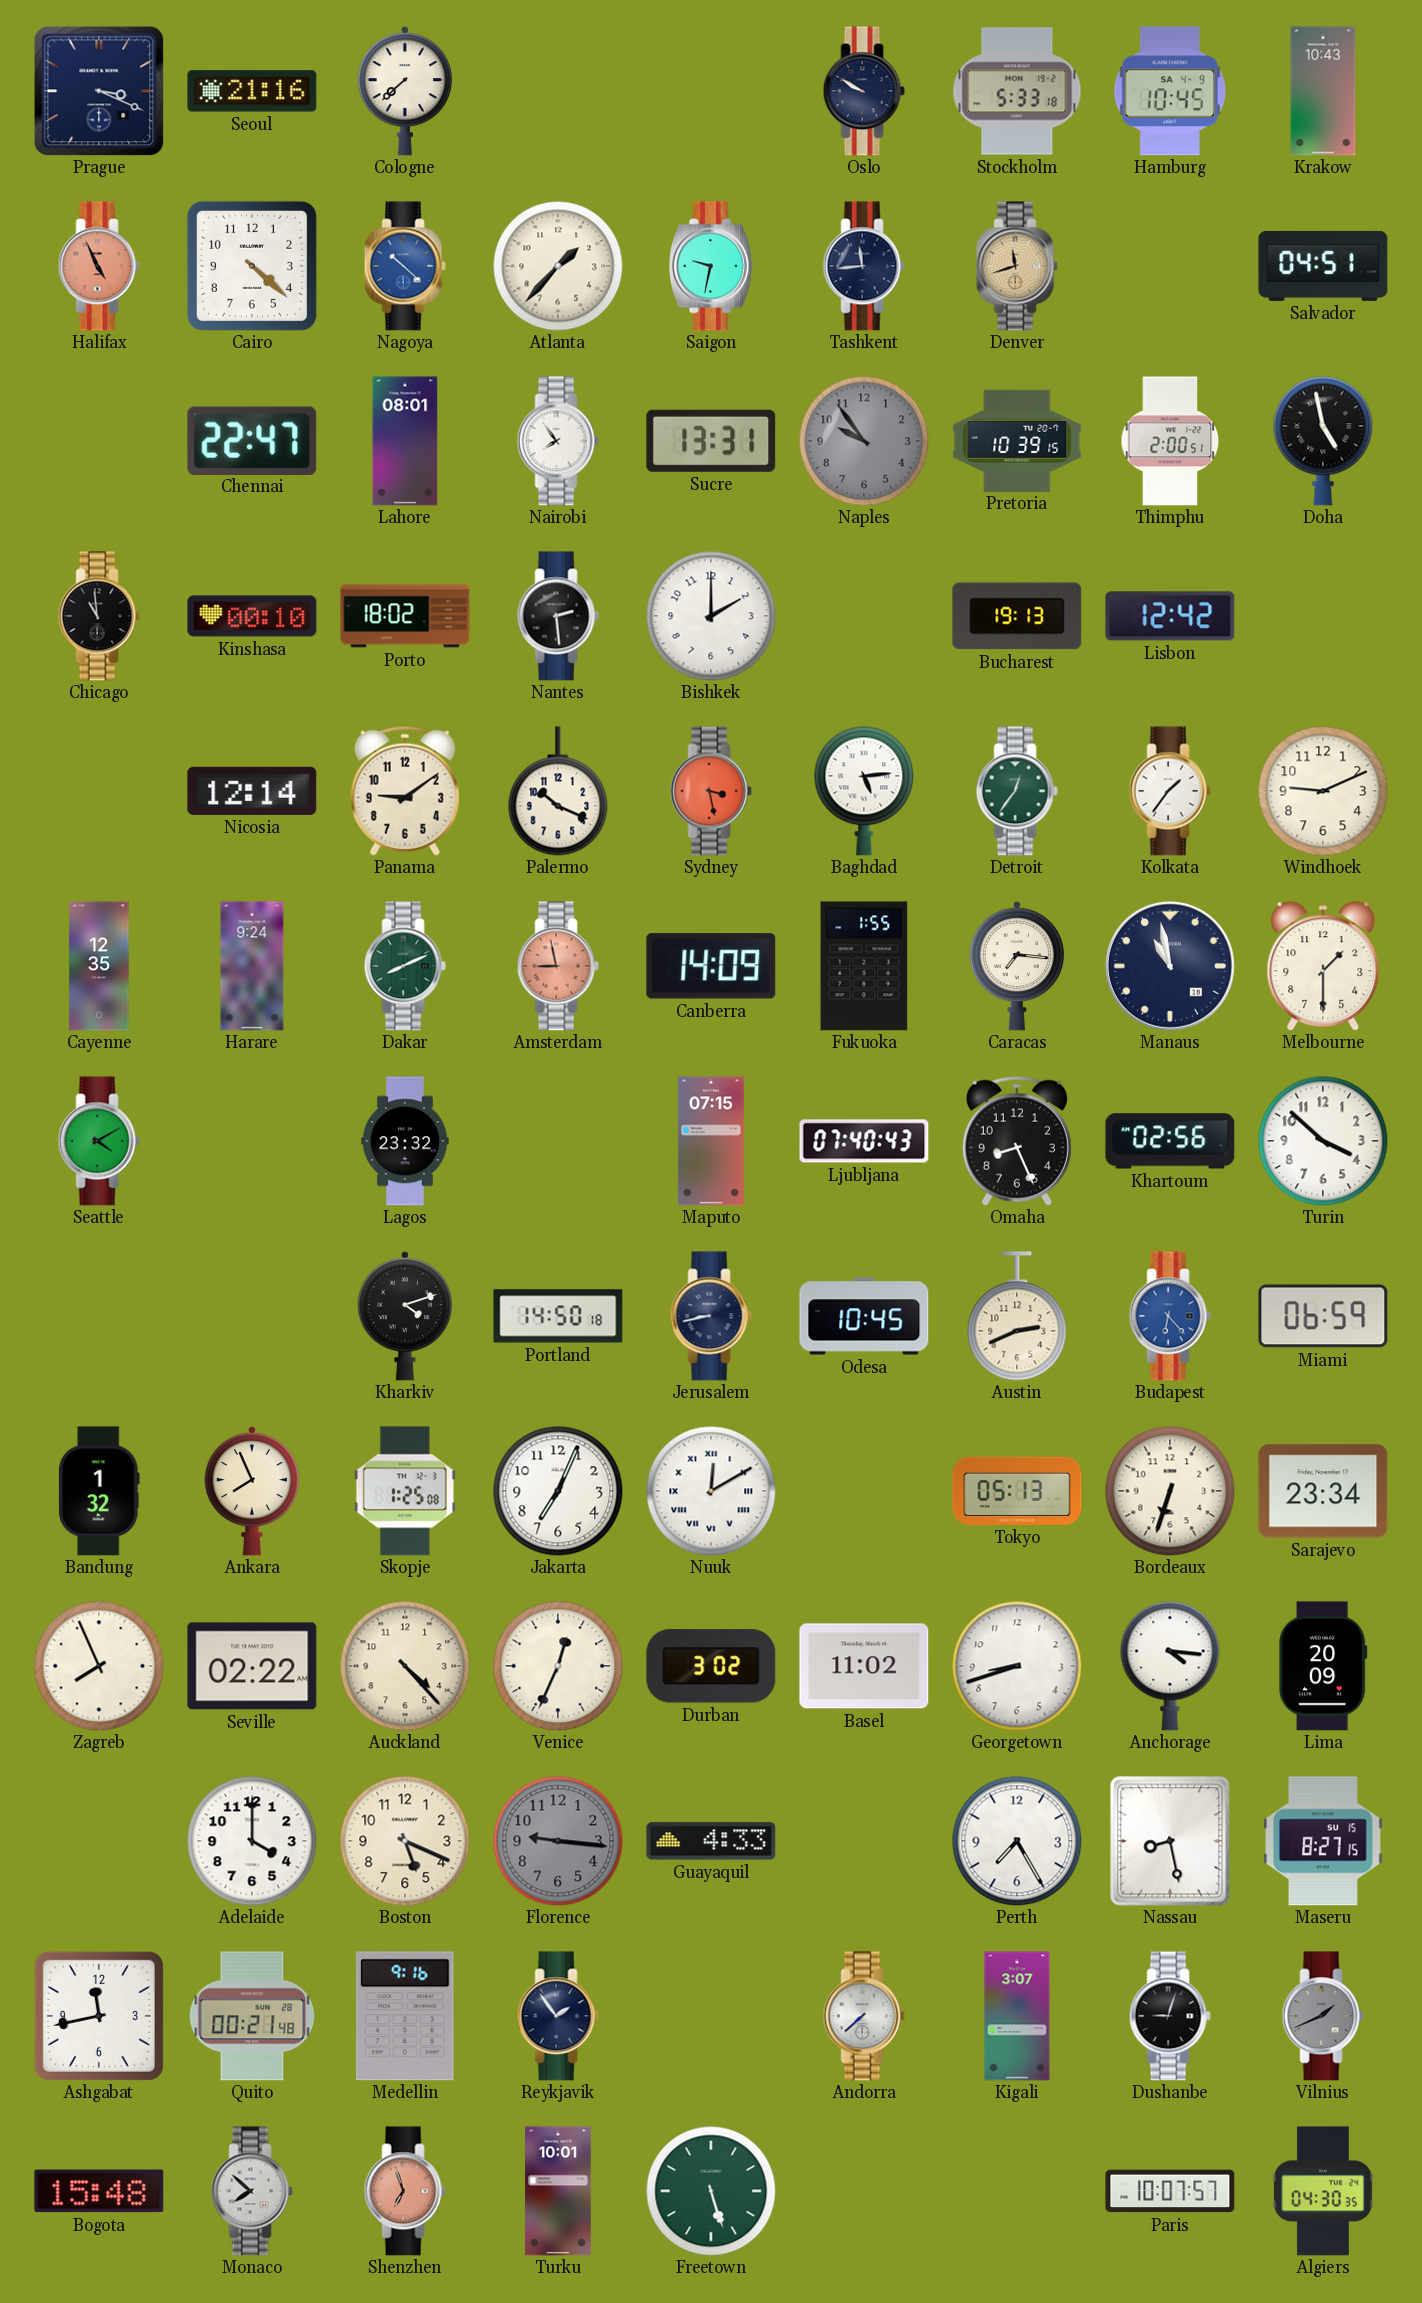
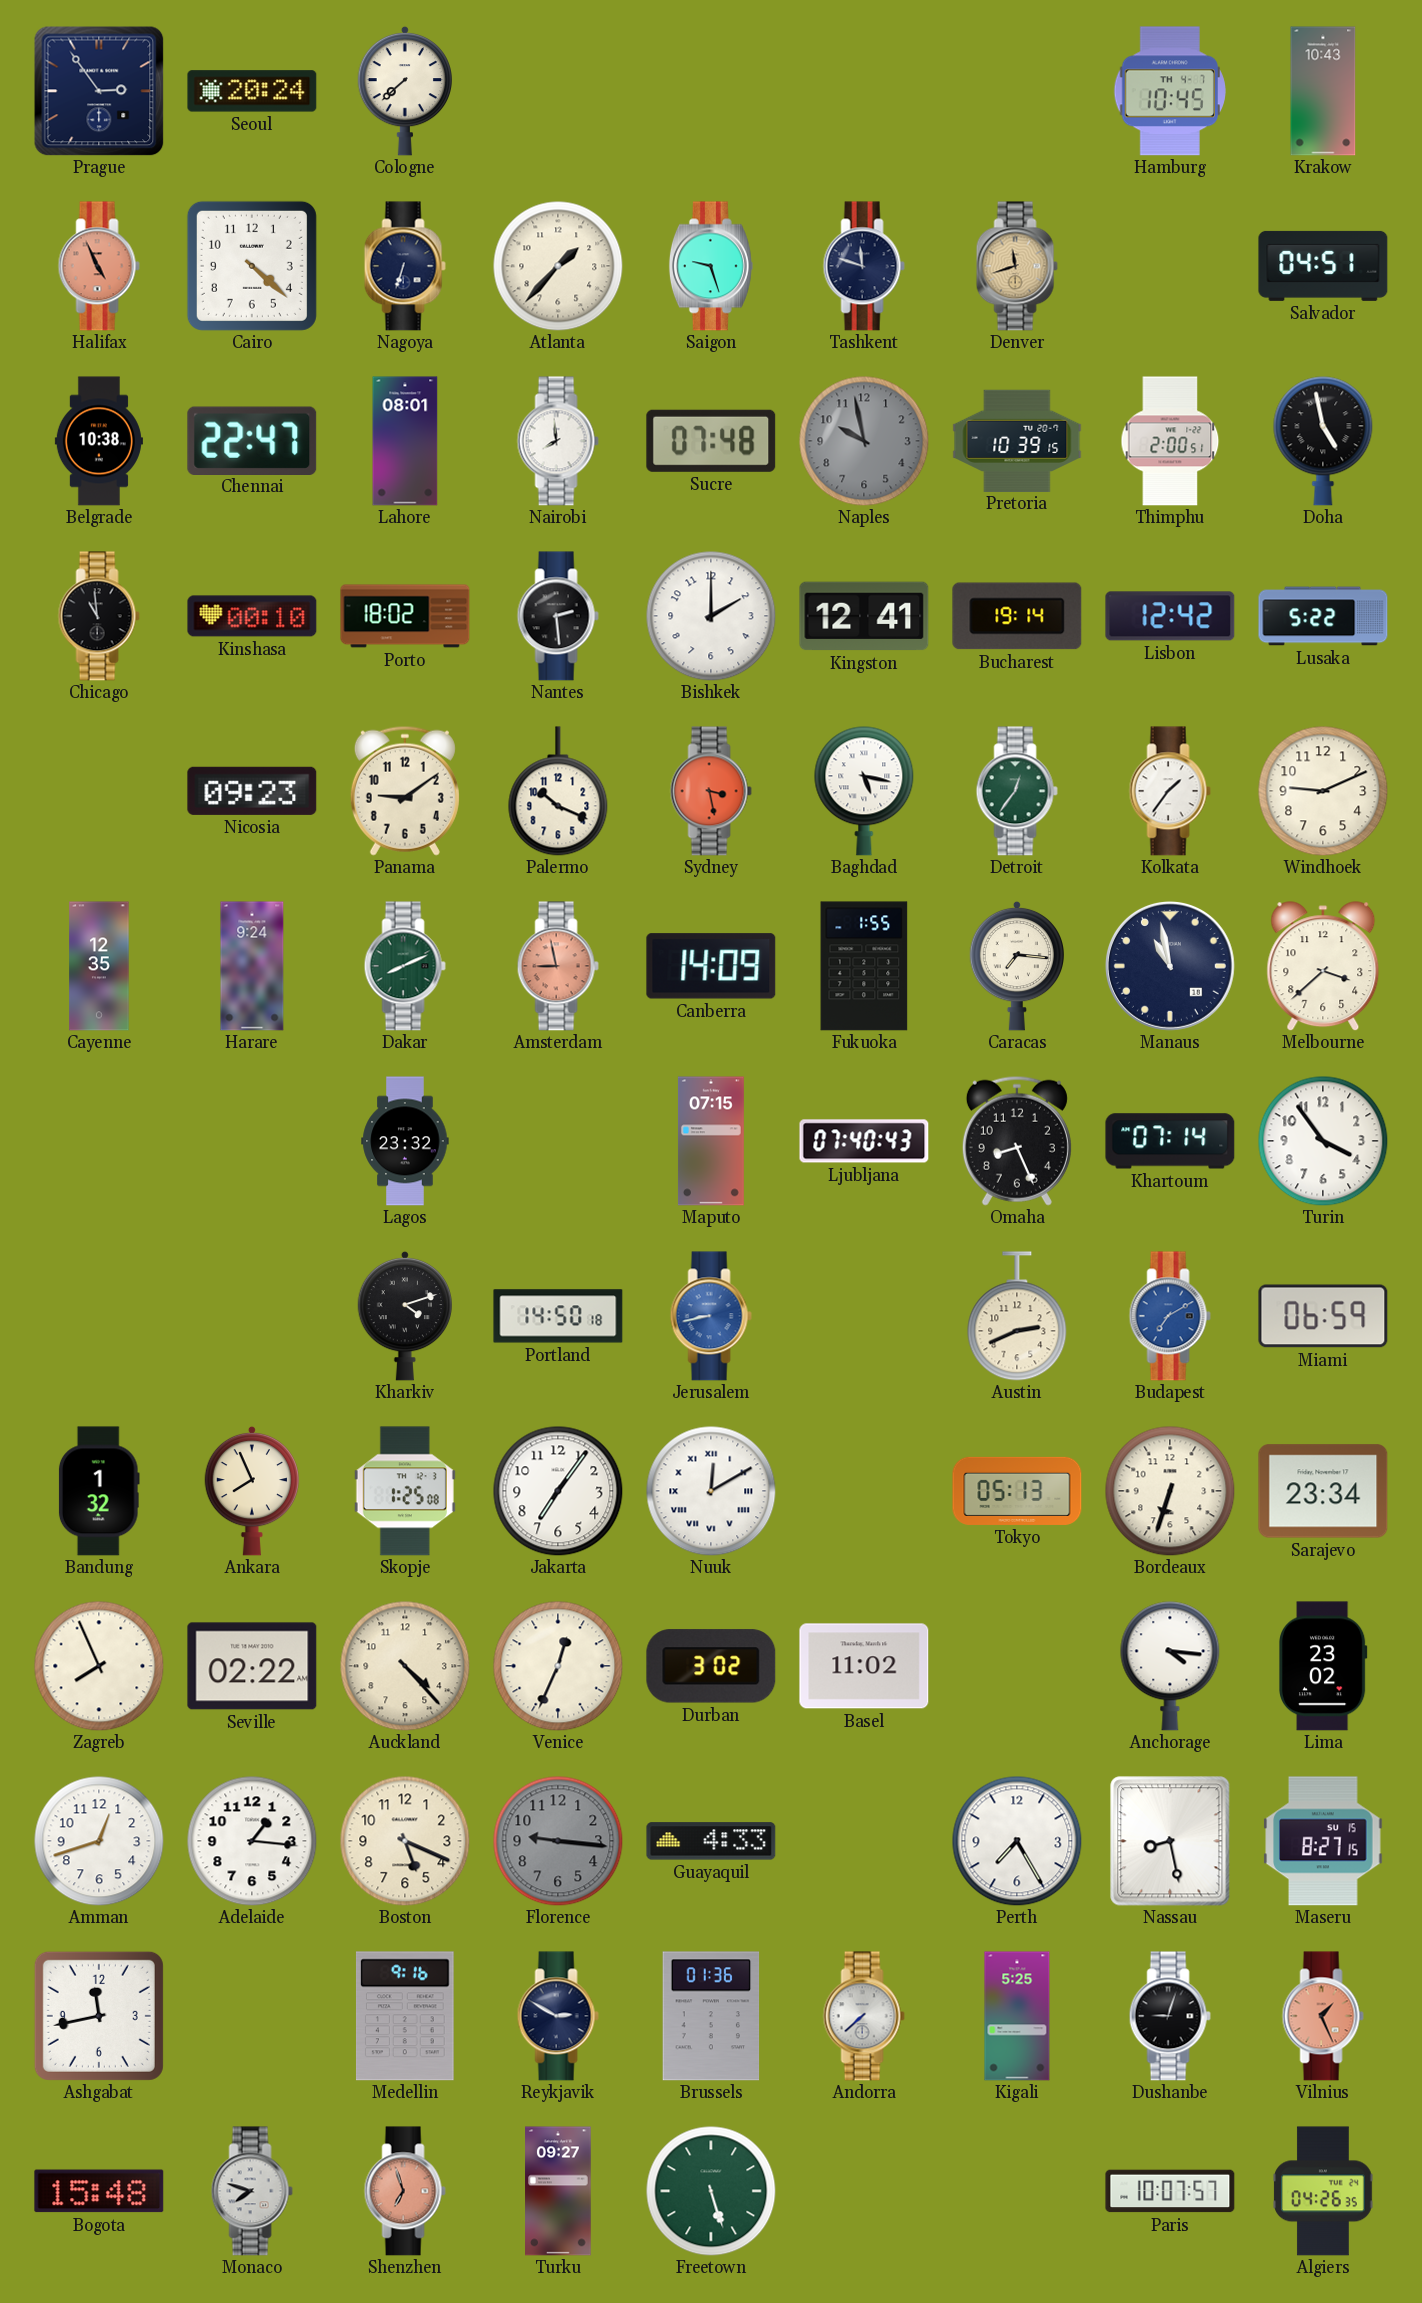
Prague: 3:19 -> 2:54 (99, 91)
Seoul: 21:16 -> 20:24 (252, 91)
Oslo: 9:50 -> none (864, 91)
Stockholm: 5:33 -> none (1017, 91)
Hamburg date: SA 4-9 -> TH 4-7 (1170, 91)
Nagoya: 10:22 -> 6:33 (405, 266)
Nagoya dial: blue -> navy (405, 266)
Saigon: 9:32 -> 9:27 (711, 266)
Tashkent: 11:44 -> 11:48 (864, 266)
Belgrade: none -> 10:38 (99, 441)
Nairobi: 7:54 -> 7:59 (558, 441)
Sucre: 13:31 -> 07:48 (711, 441)
Naples: 9:54 -> 9:58 (864, 441)
Kingston: none -> 12:41 (864, 616)
Bucharest: 19:13 -> 19:14 (1017, 616)
Lusaka: none -> 5:22 (1323, 616)
Nicosia: 12:14 -> 09:23 (252, 791)
Baghdad: 5:14 -> 5:17 (864, 791)
Melbourne: 1:30 -> 3:38 (1323, 966)
Seattle: 4:10 -> none (99, 1141)
Khartoum: 02:56 -> 07:14 (1170, 1141)
Turin: 3:52 -> 3:54 (1323, 1141)
Jerusalem dial: navy -> blue (711, 1316)
Odesa: 10:45 -> none (864, 1316)
Budapest: 6:23 -> 7:10 (1170, 1316)
Jakarta: 7:04 -> 7:06 (558, 1491)
Georgetown: 8:42 -> none (1017, 1666)
Lima: 20:09 -> 23:02 (1324, 1666)
Amman: none -> 12:42 (99, 1841)
Adelaide: 4:00 -> 1:16 (252, 1841)
Quito: 00:21 -> none (252, 2016)
Reykjavik: 1:54 -> 2:50 (558, 2016)
Brussels: none -> 01:36 (711, 2016)
Kigali: 3:07 -> 5:25 (1017, 2016)
Vilnius: 1:41 -> 1:26 (1323, 2016)
Vilnius dial: grey -> salmon (1323, 2016)
Monaco: 7:52 -> 7:48 (252, 2191)
Turku: 10:01 -> 09:27 (558, 2191)
Algiers: 04:30 -> 04:26 (1323, 2191)
